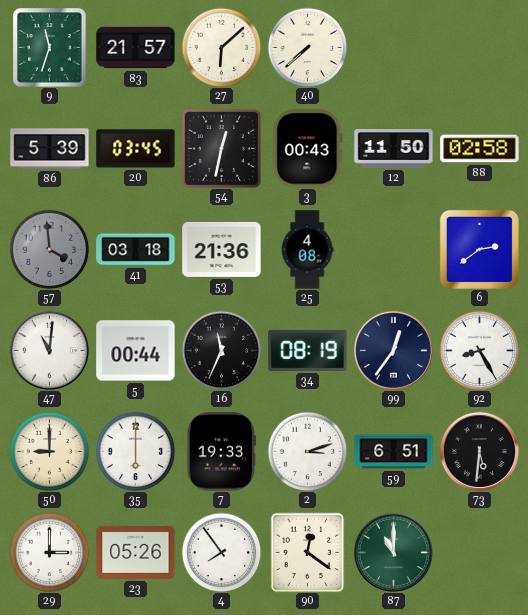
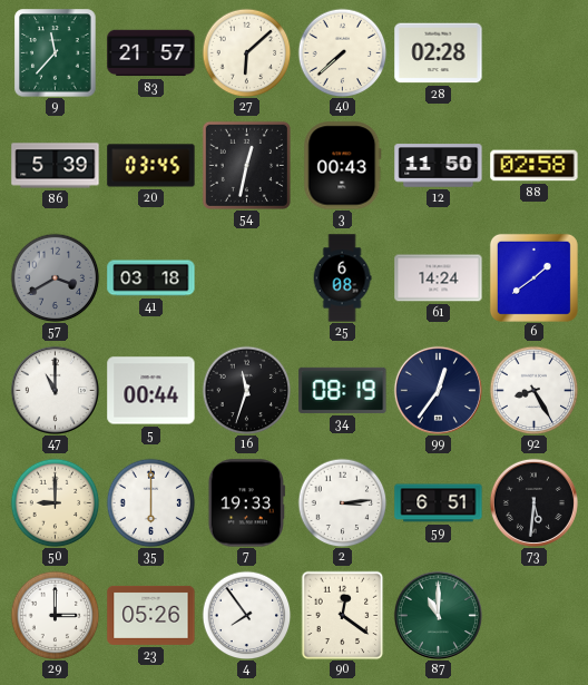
9: 11:33 -> 11:37 (56, 53)
28: none -> 02:28 (439, 53)
57: 3:59 -> 3:40 (55, 277)
53: 21:36 -> none (222, 249)
25: 4:08 -> 6:08 (342, 278)
61: none -> 14:24 (439, 278)
6: 2:39 -> 1:39 (533, 277)
47: 11:01 -> 11:00 (55, 390)
16: 11:34 -> 11:33 (246, 390)
2: 3:12 -> 3:14 (342, 502)
